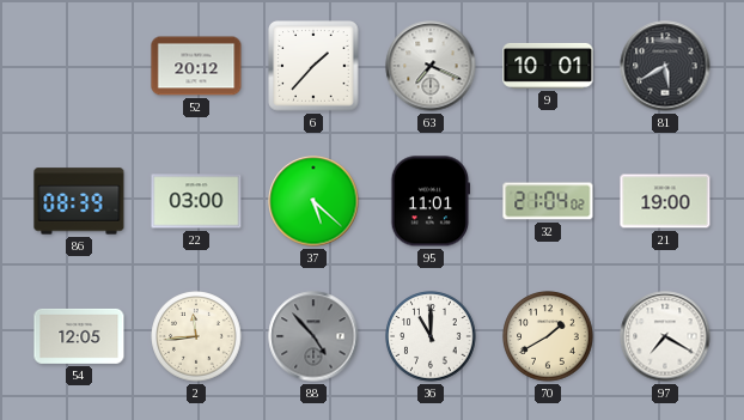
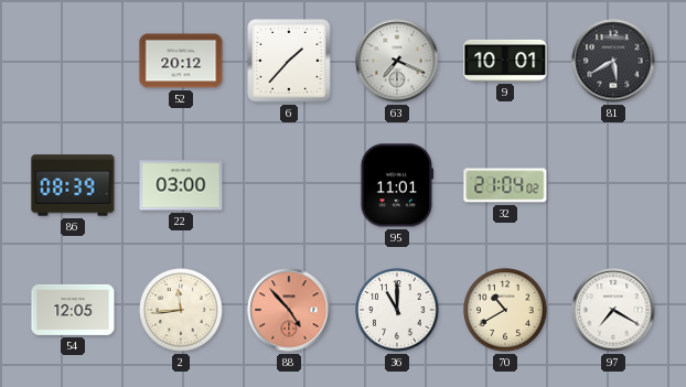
37: 5:22 -> none (313, 201)
21: 19:00 -> none (665, 201)
88 dial: grey -> salmon (289, 310)
70: 1:40 -> 10:40 (505, 310)
